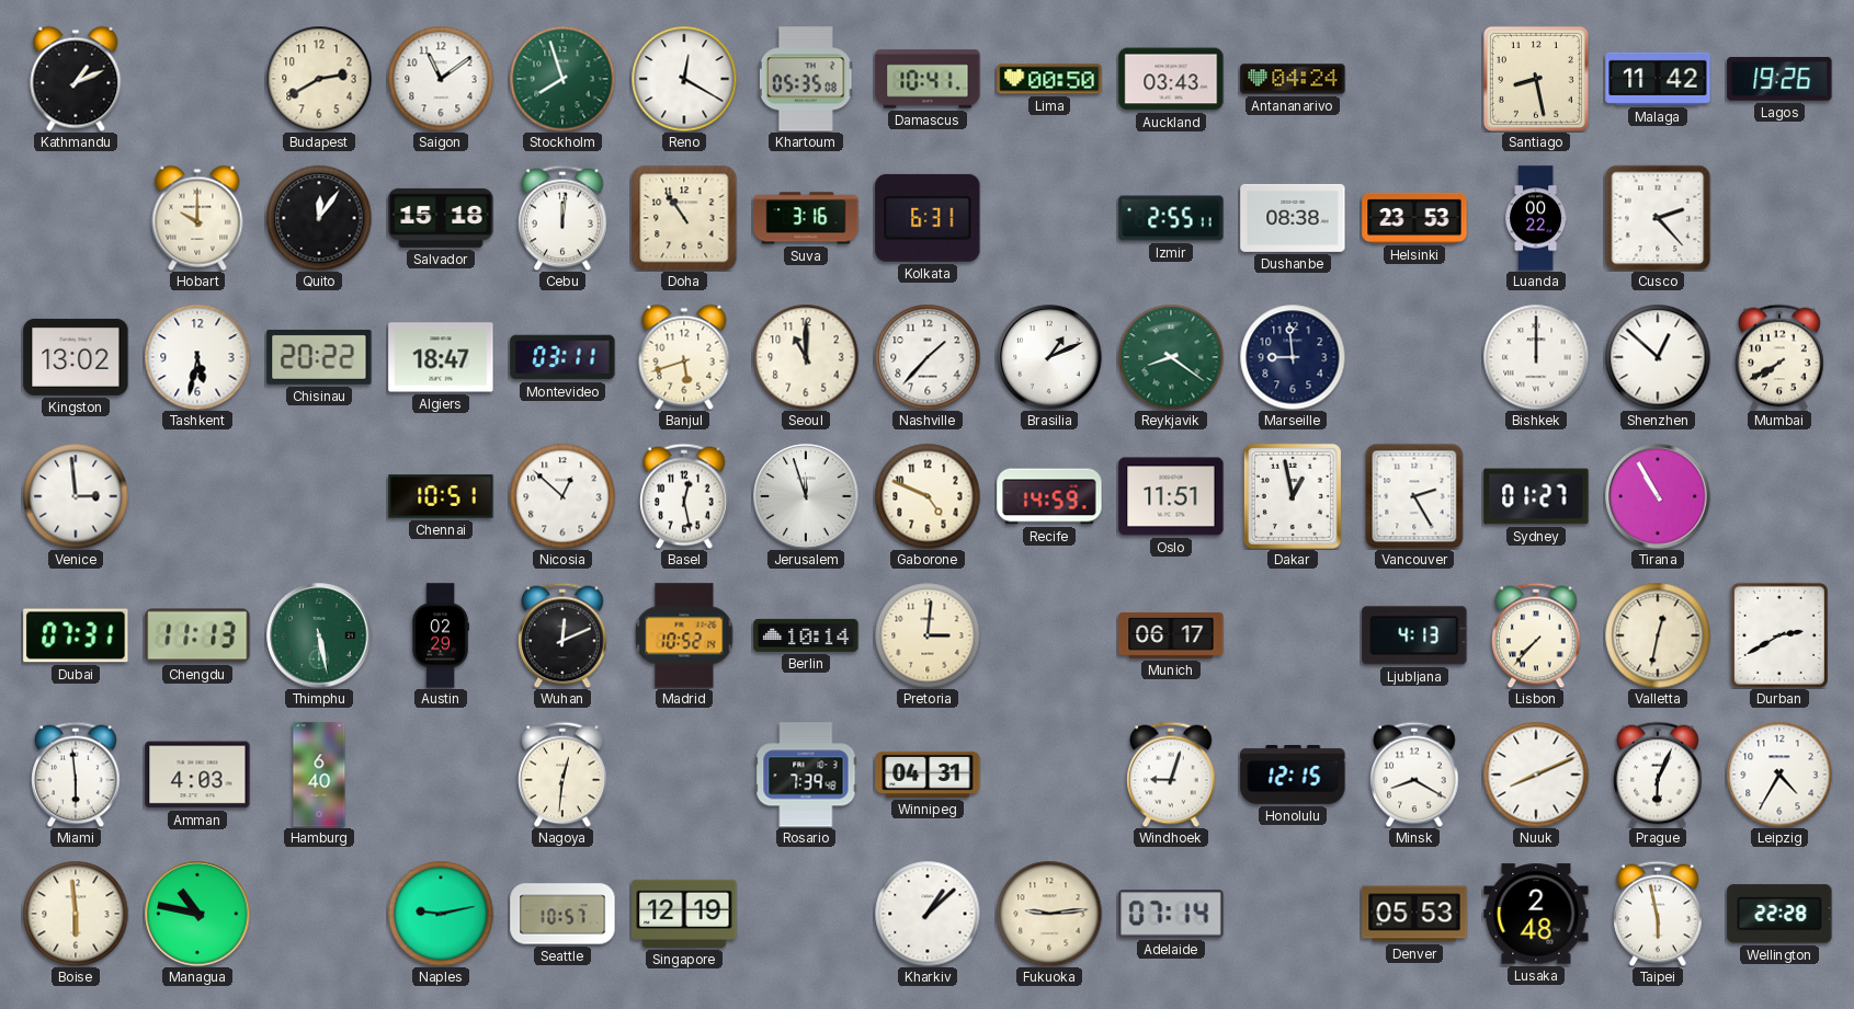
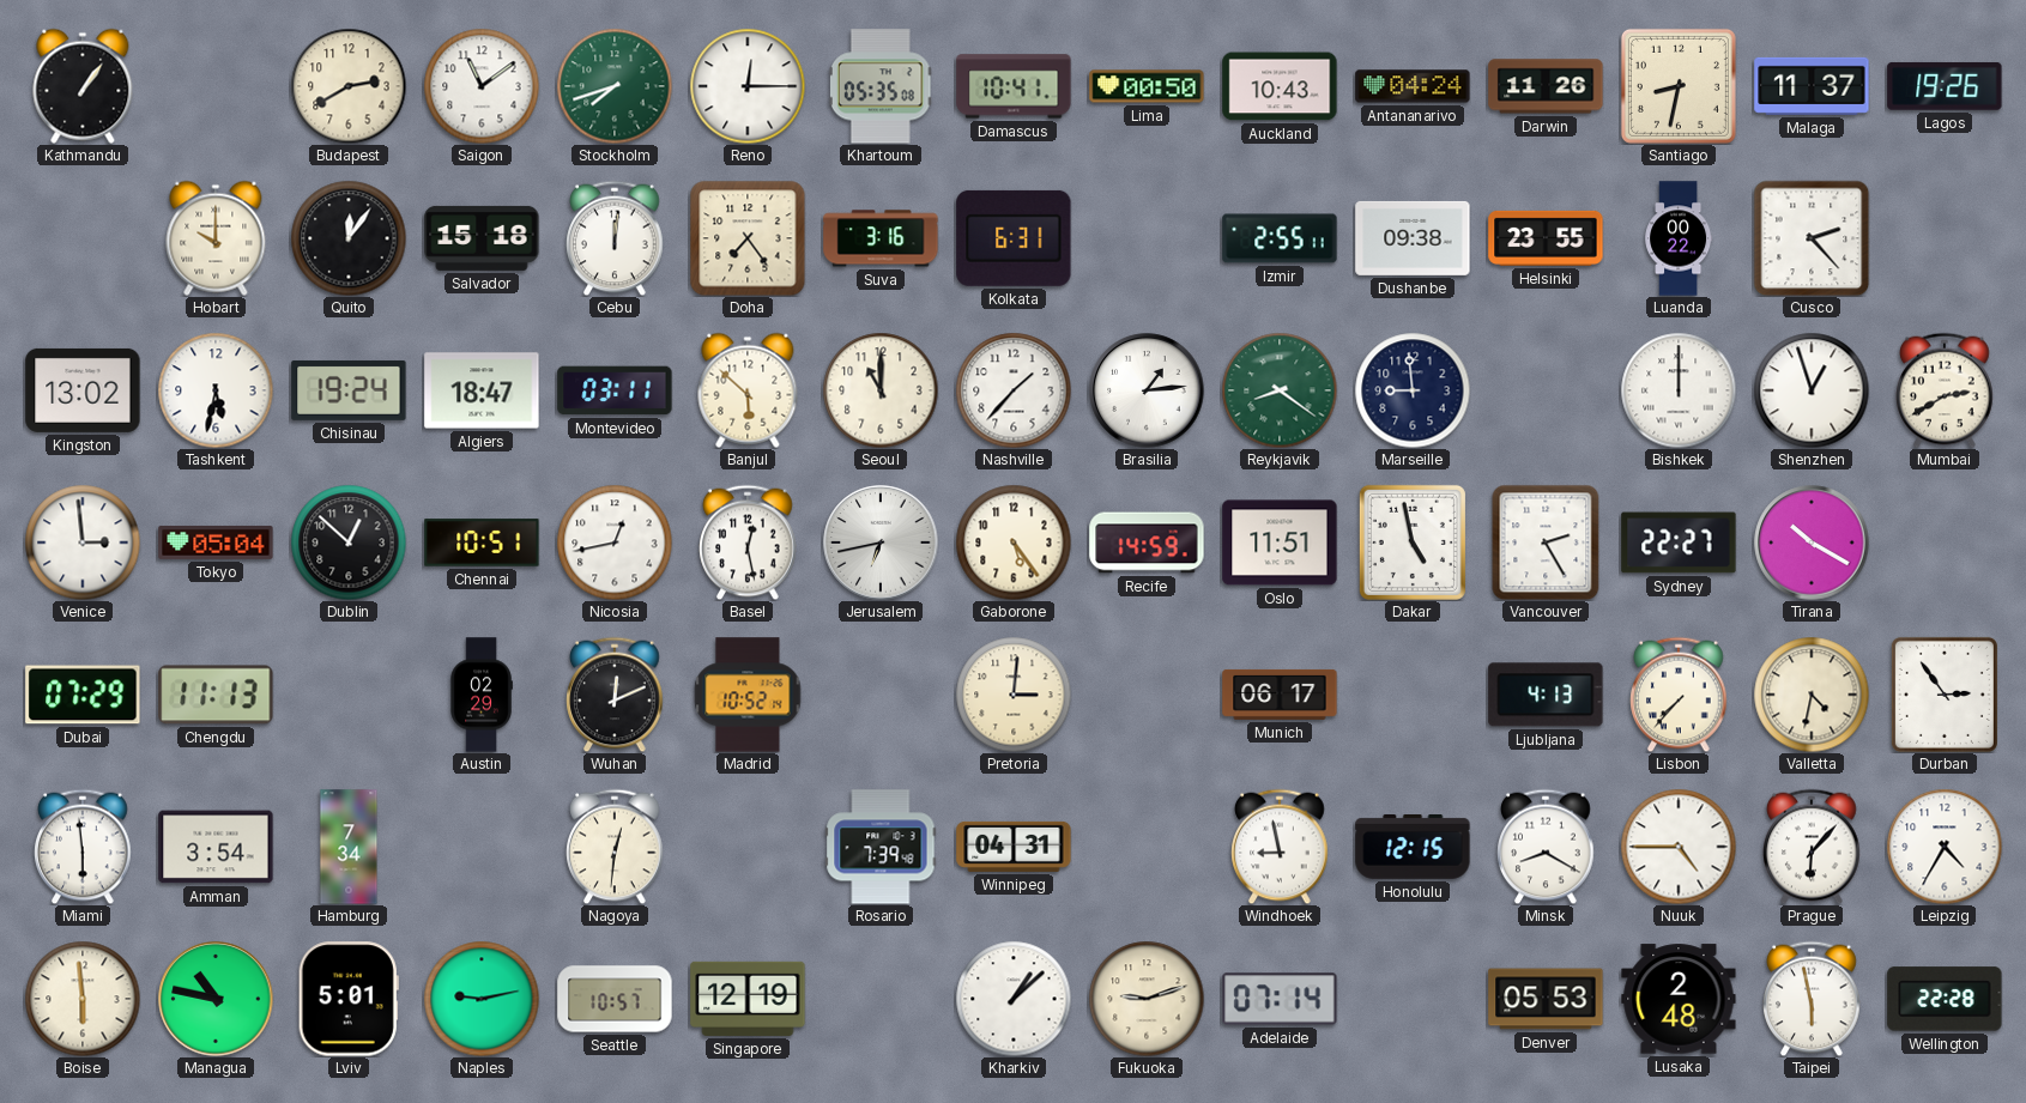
Kathmandu: 1:11 -> 1:06 (83, 86)
Stockholm: 7:57 -> 7:42 (615, 86)
Reno: 12:20 -> 12:15 (748, 86)
Auckland: 03:43 -> 10:43 (1280, 86)
Darwin: none -> 11:26 (1546, 86)
Santiago: 8:28 -> 8:32 (1679, 86)
Malaga: 11:42 -> 11:37 (1812, 86)
Doha: 10:54 -> 7:24 (748, 238)
Dushanbe: 08:38 -> 09:38 (1413, 238)
Helsinki: 23:53 -> 23:55 (1546, 238)
Chisinau: 20:22 -> 19:24 (349, 390)
Banjul: 5:42 -> 5:52 (748, 390)
Brasilia: 1:11 -> 1:14 (1147, 390)
Shenzhen: 12:52 -> 12:57 (1812, 390)
Mumbai: 7:40 -> 2:40 (1945, 390)
Tokyo: none -> 05:04 (216, 543)
Dublin: none -> 12:52 (349, 543)
Nicosia: 12:52 -> 12:43 (615, 543)
Jerusalem: 11:57 -> 6:43 (881, 543)
Gaborone: 4:49 -> 5:24 (1014, 543)
Dakar: 12:58 -> 4:58 (1413, 543)
Sydney: 01:27 -> 22:27 (1679, 543)
Tirana: 10:55 -> 10:20 (1812, 543)
Dubai: 07:31 -> 07:29 (83, 695)
Thimphu: 5:28 -> none (319, 635)
Berlin: 10:14 -> none (806, 635)
Valletta: 12:32 -> 4:32 (1812, 695)
Durban: 2:40 -> 2:54 (1945, 695)
Amman: 4:03 -> 3:54 (216, 847)
Hamburg: 6:40 -> 7:34 (349, 847)
Windhoek: 9:03 -> 8:58 (1280, 847)
Nuuk: 8:11 -> 4:45 (1679, 847)
Prague: 6:04 -> 6:07 (1812, 847)
Lviv: none -> 5:01 (349, 999)
Fukuoka: 9:14 -> 9:12 (1147, 999)
